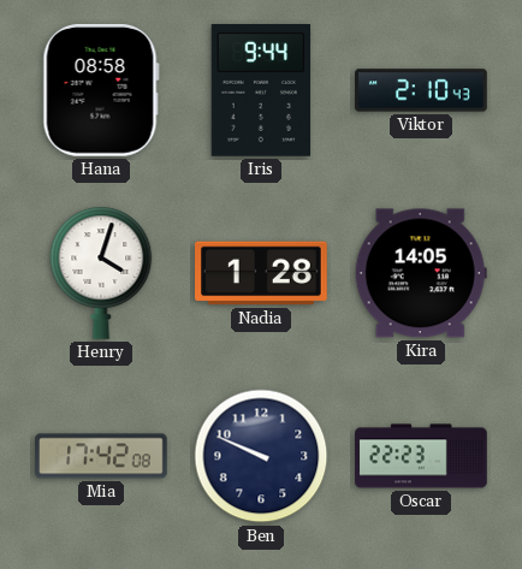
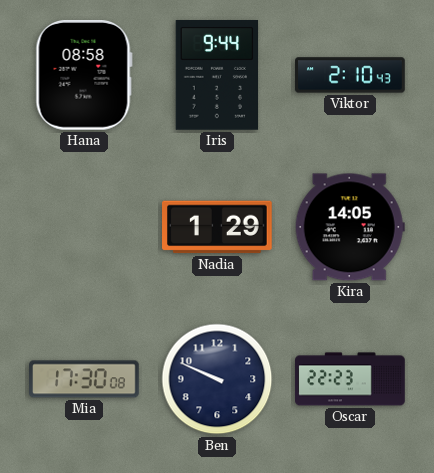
Henry: 4:03 -> none (101, 273)
Nadia: 1:28 -> 1:29 (218, 227)
Mia: 17:42 -> 17:30 (84, 379)
